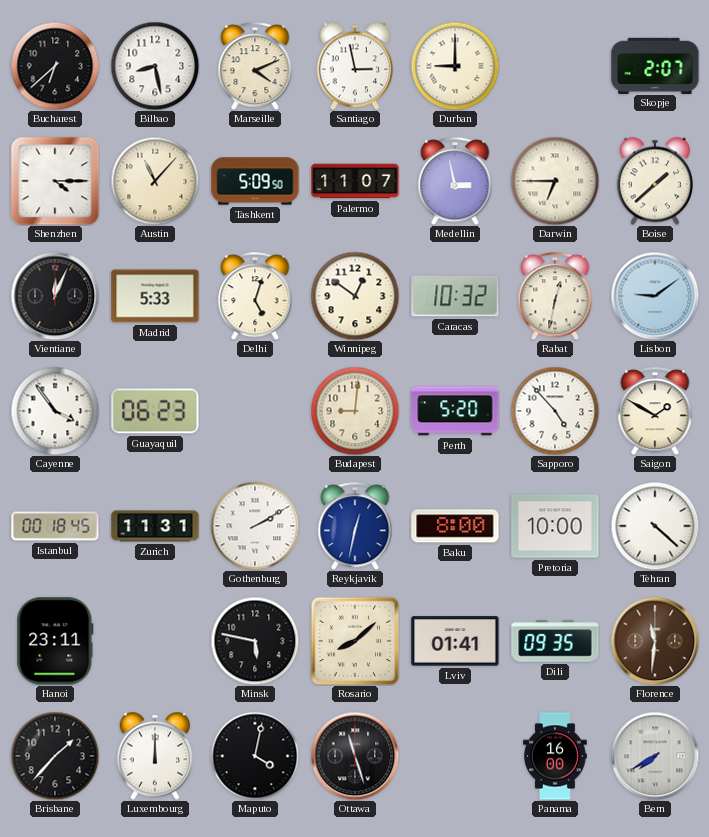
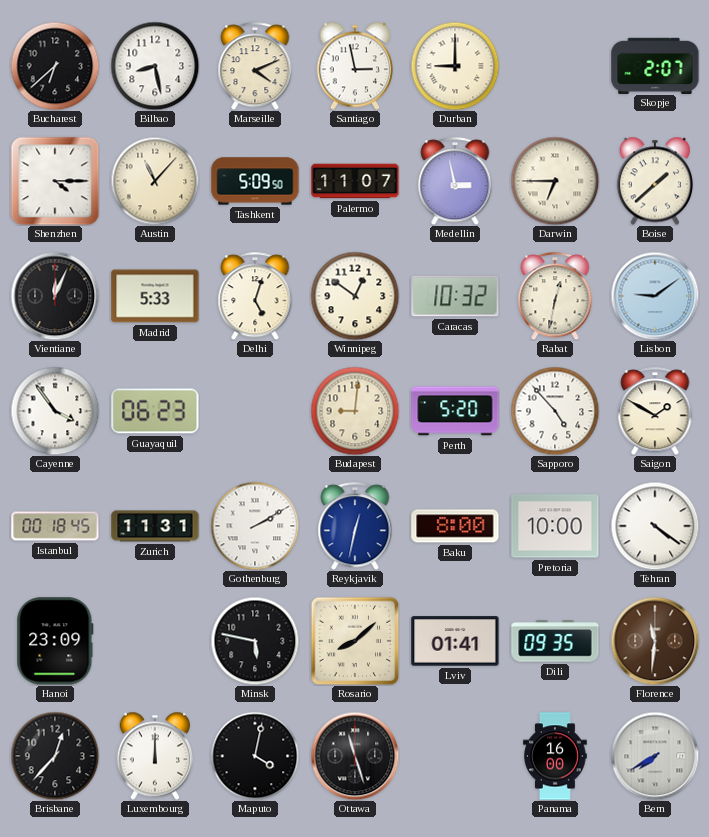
Tehran: 4:22 -> 4:21 (655, 526)
Hanoi: 23:11 -> 23:09 (55, 641)
Brisbane: 1:37 -> 12:37 (55, 756)
